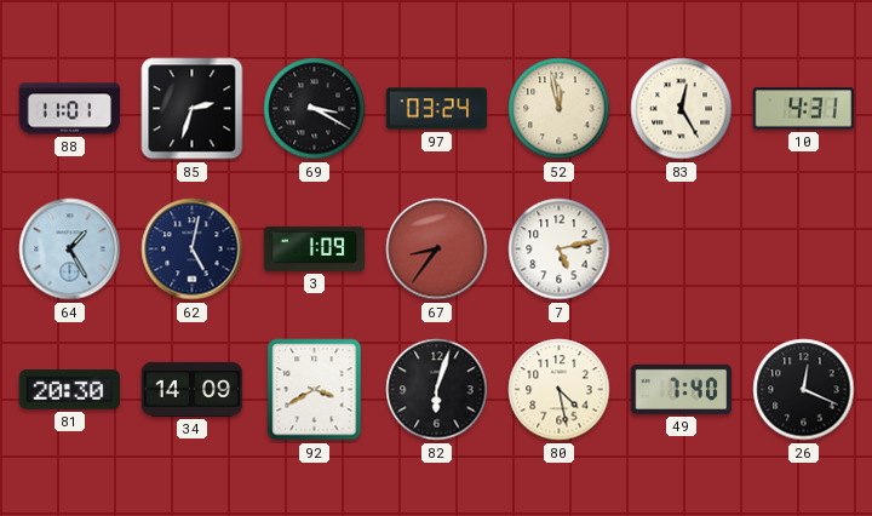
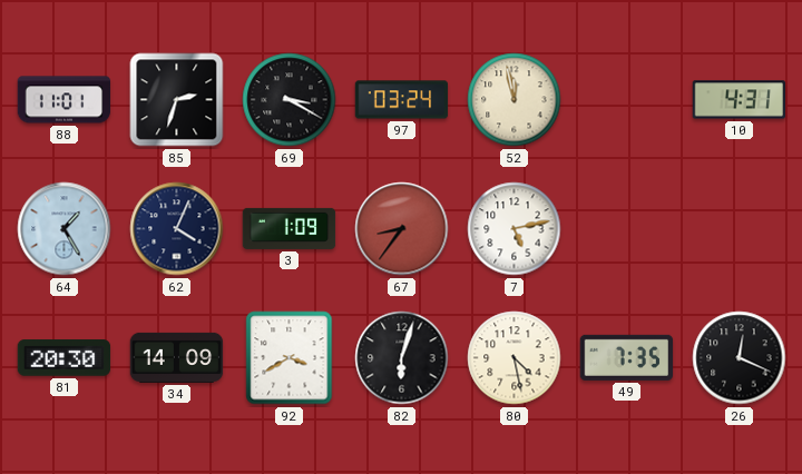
83: 12:25 -> none (682, 109)
62: 5:02 -> 4:04 (177, 229)
49: 7:40 -> 7:35 (627, 357)
